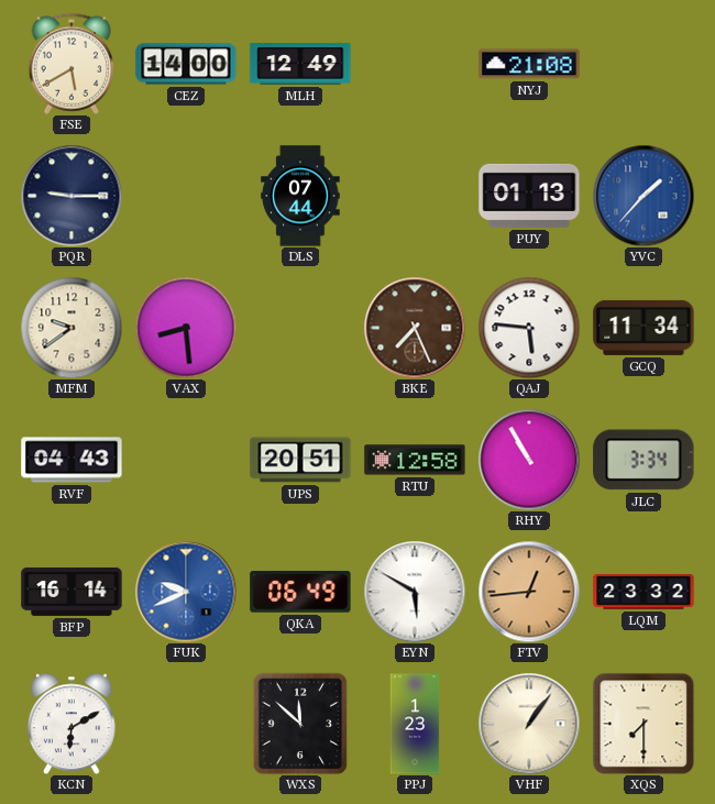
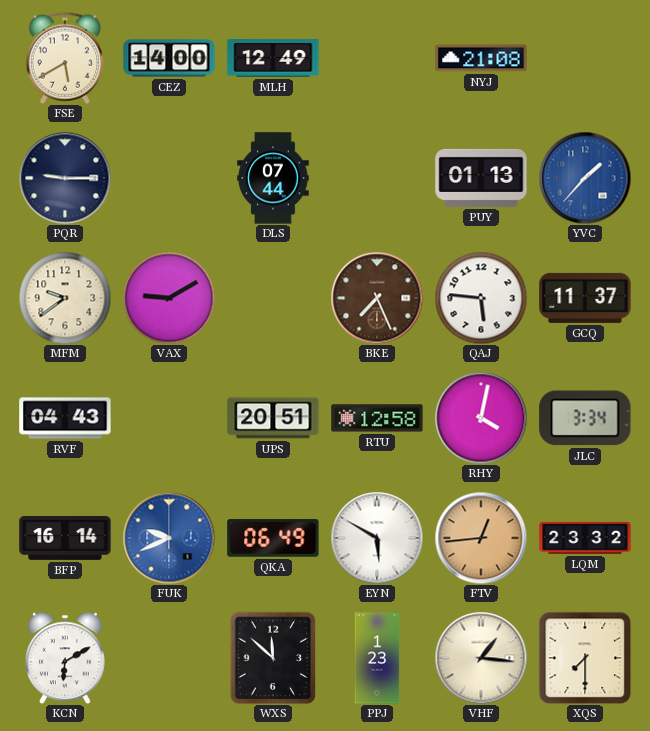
VAX: 8:29 -> 9:10 (169, 298)
GCQ: 11:34 -> 11:37 (585, 298)
RHY: 10:55 -> 4:02 (481, 418)
VHF: 1:06 -> 1:16 (481, 658)
